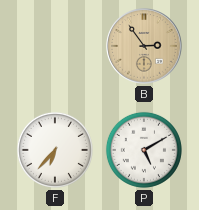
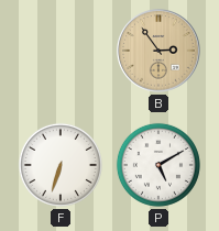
F: 6:37 -> 6:33 (61, 165)
